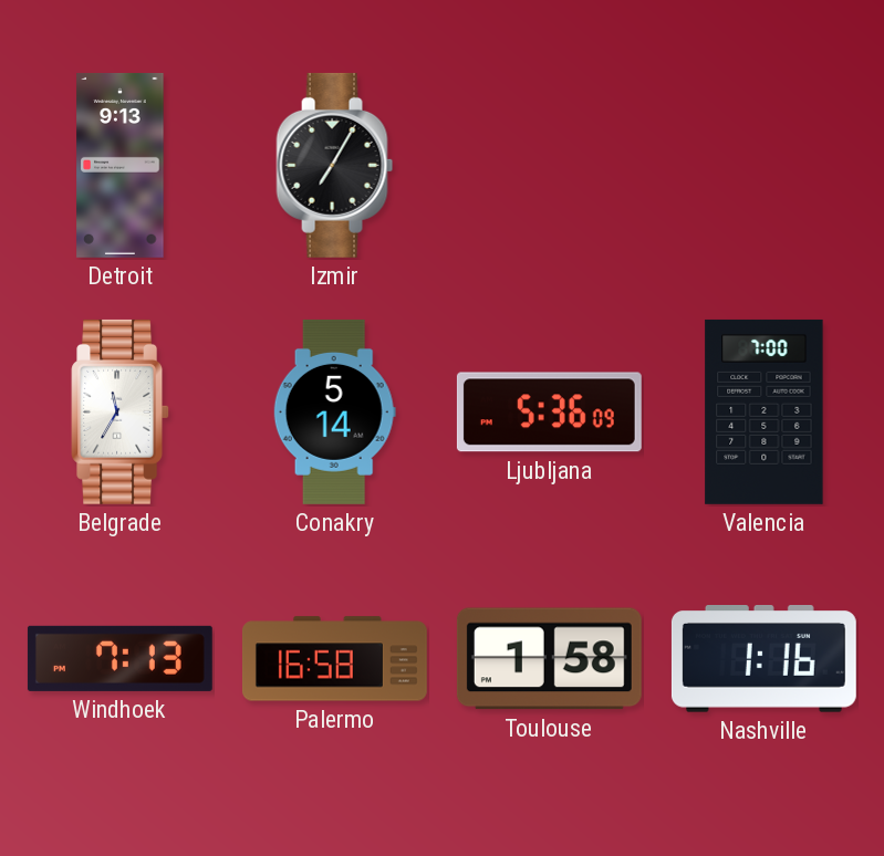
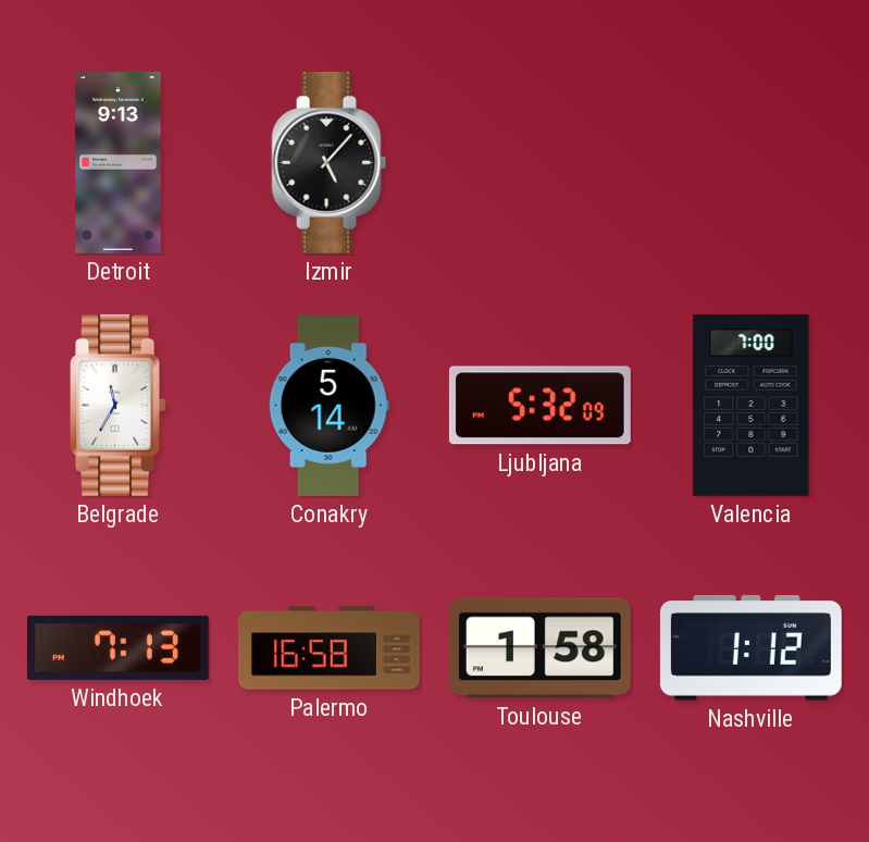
Izmir: 7:05 -> 5:07 (330, 162)
Ljubljana: 5:36 -> 5:32 (539, 406)
Nashville: 1:16 -> 1:12 (750, 648)
